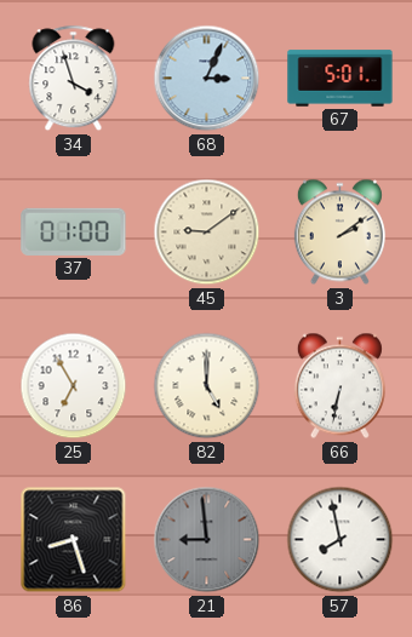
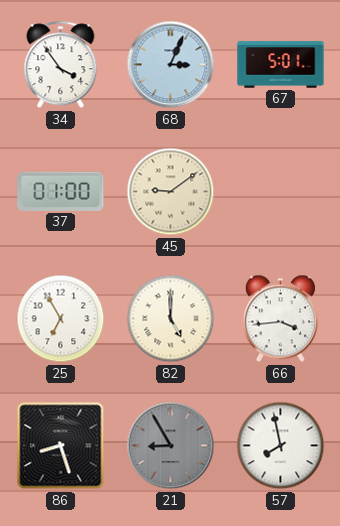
34: 3:57 -> 3:54 (61, 65)
3: 2:09 -> none (339, 233)
66: 6:32 -> 3:44 (280, 319)
21: 8:59 -> 8:55 (171, 446)
